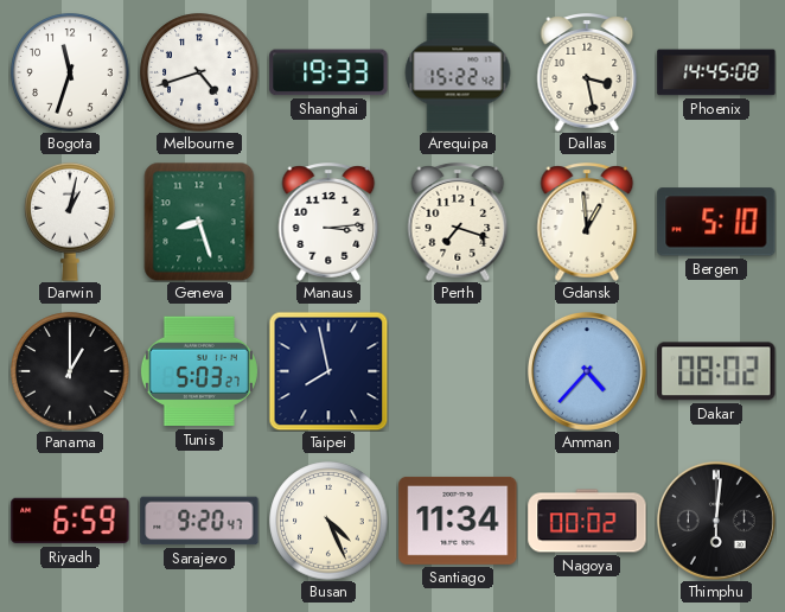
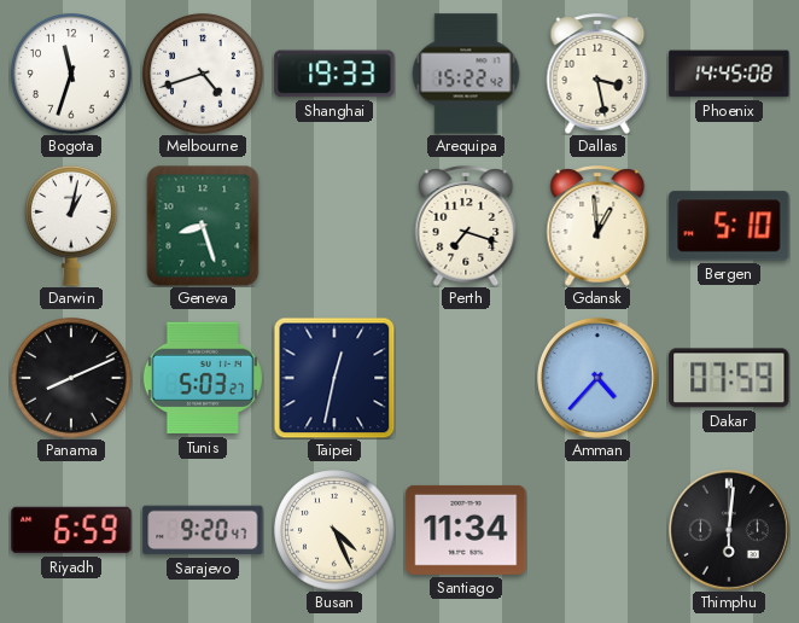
Manaus: 3:14 -> none (328, 222)
Panama: 1:00 -> 8:11 (71, 378)
Taipei: 7:58 -> 12:32 (334, 378)
Dakar: 08:02 -> 07:59 (729, 378)
Nagoya: 00:02 -> none (587, 521)
